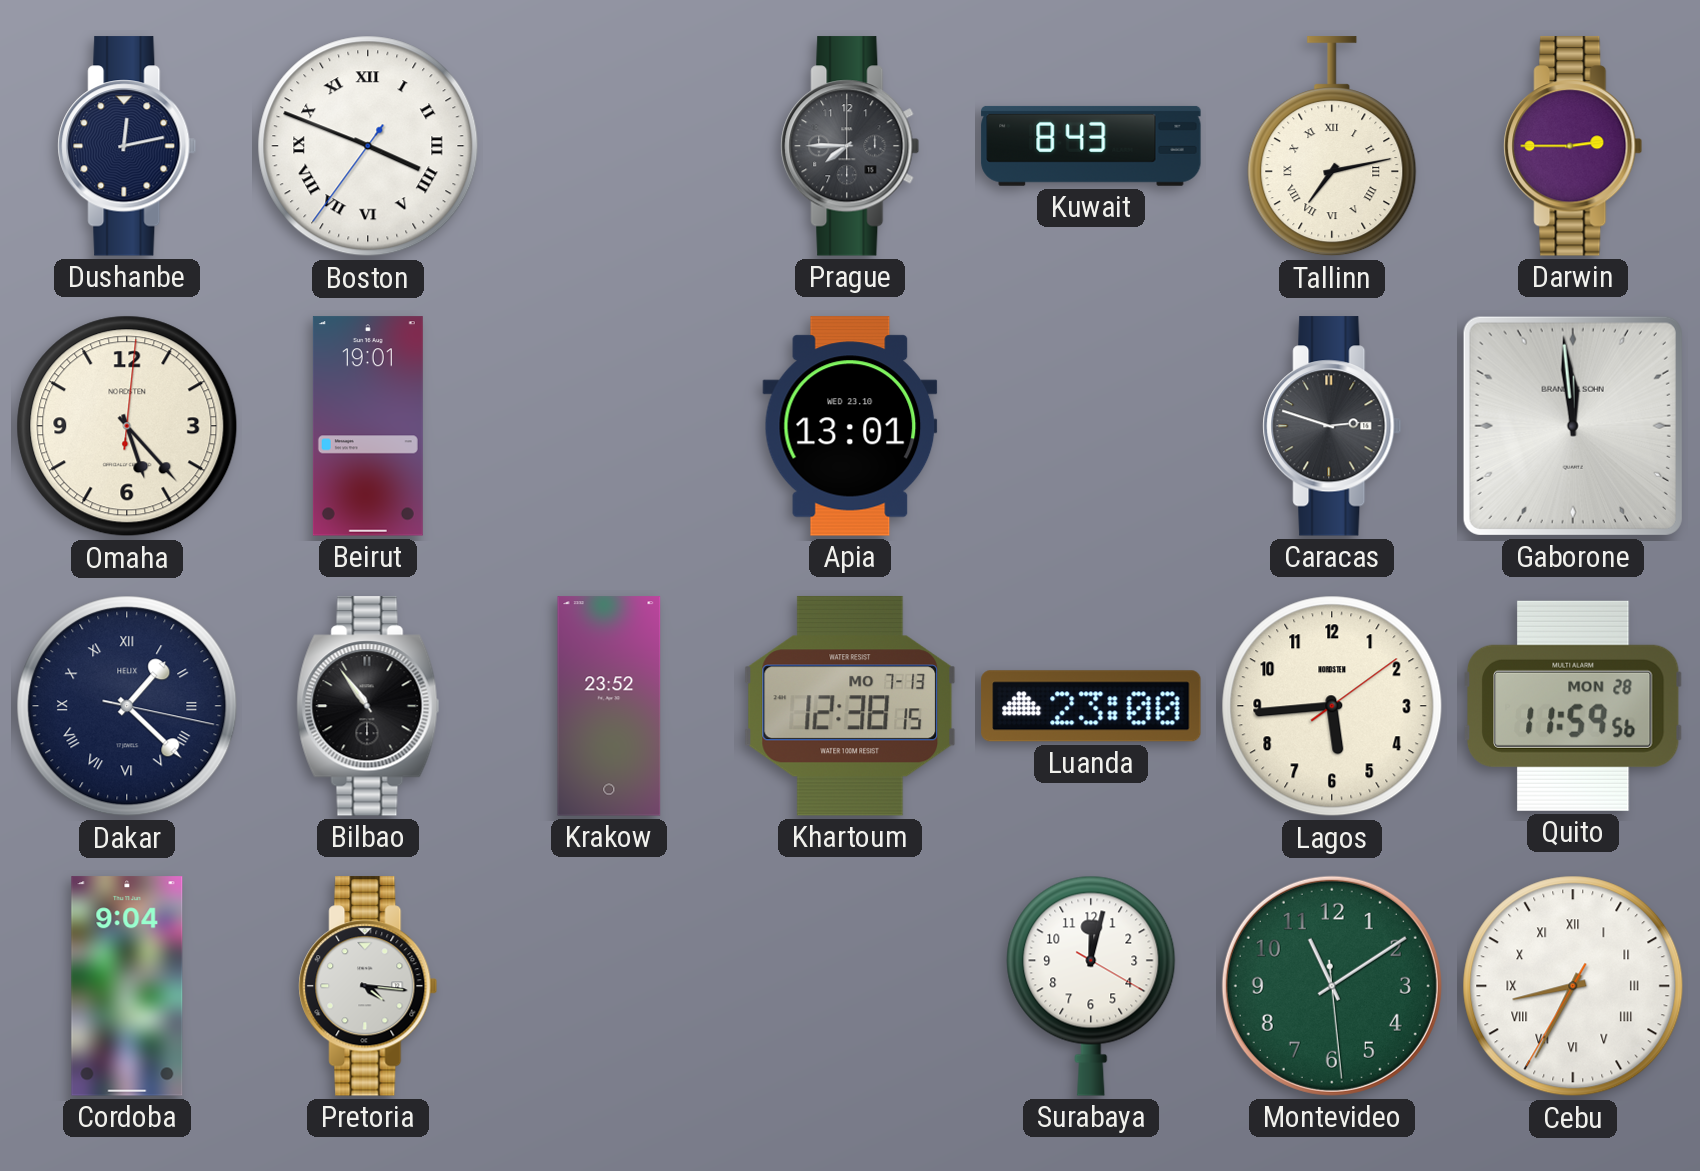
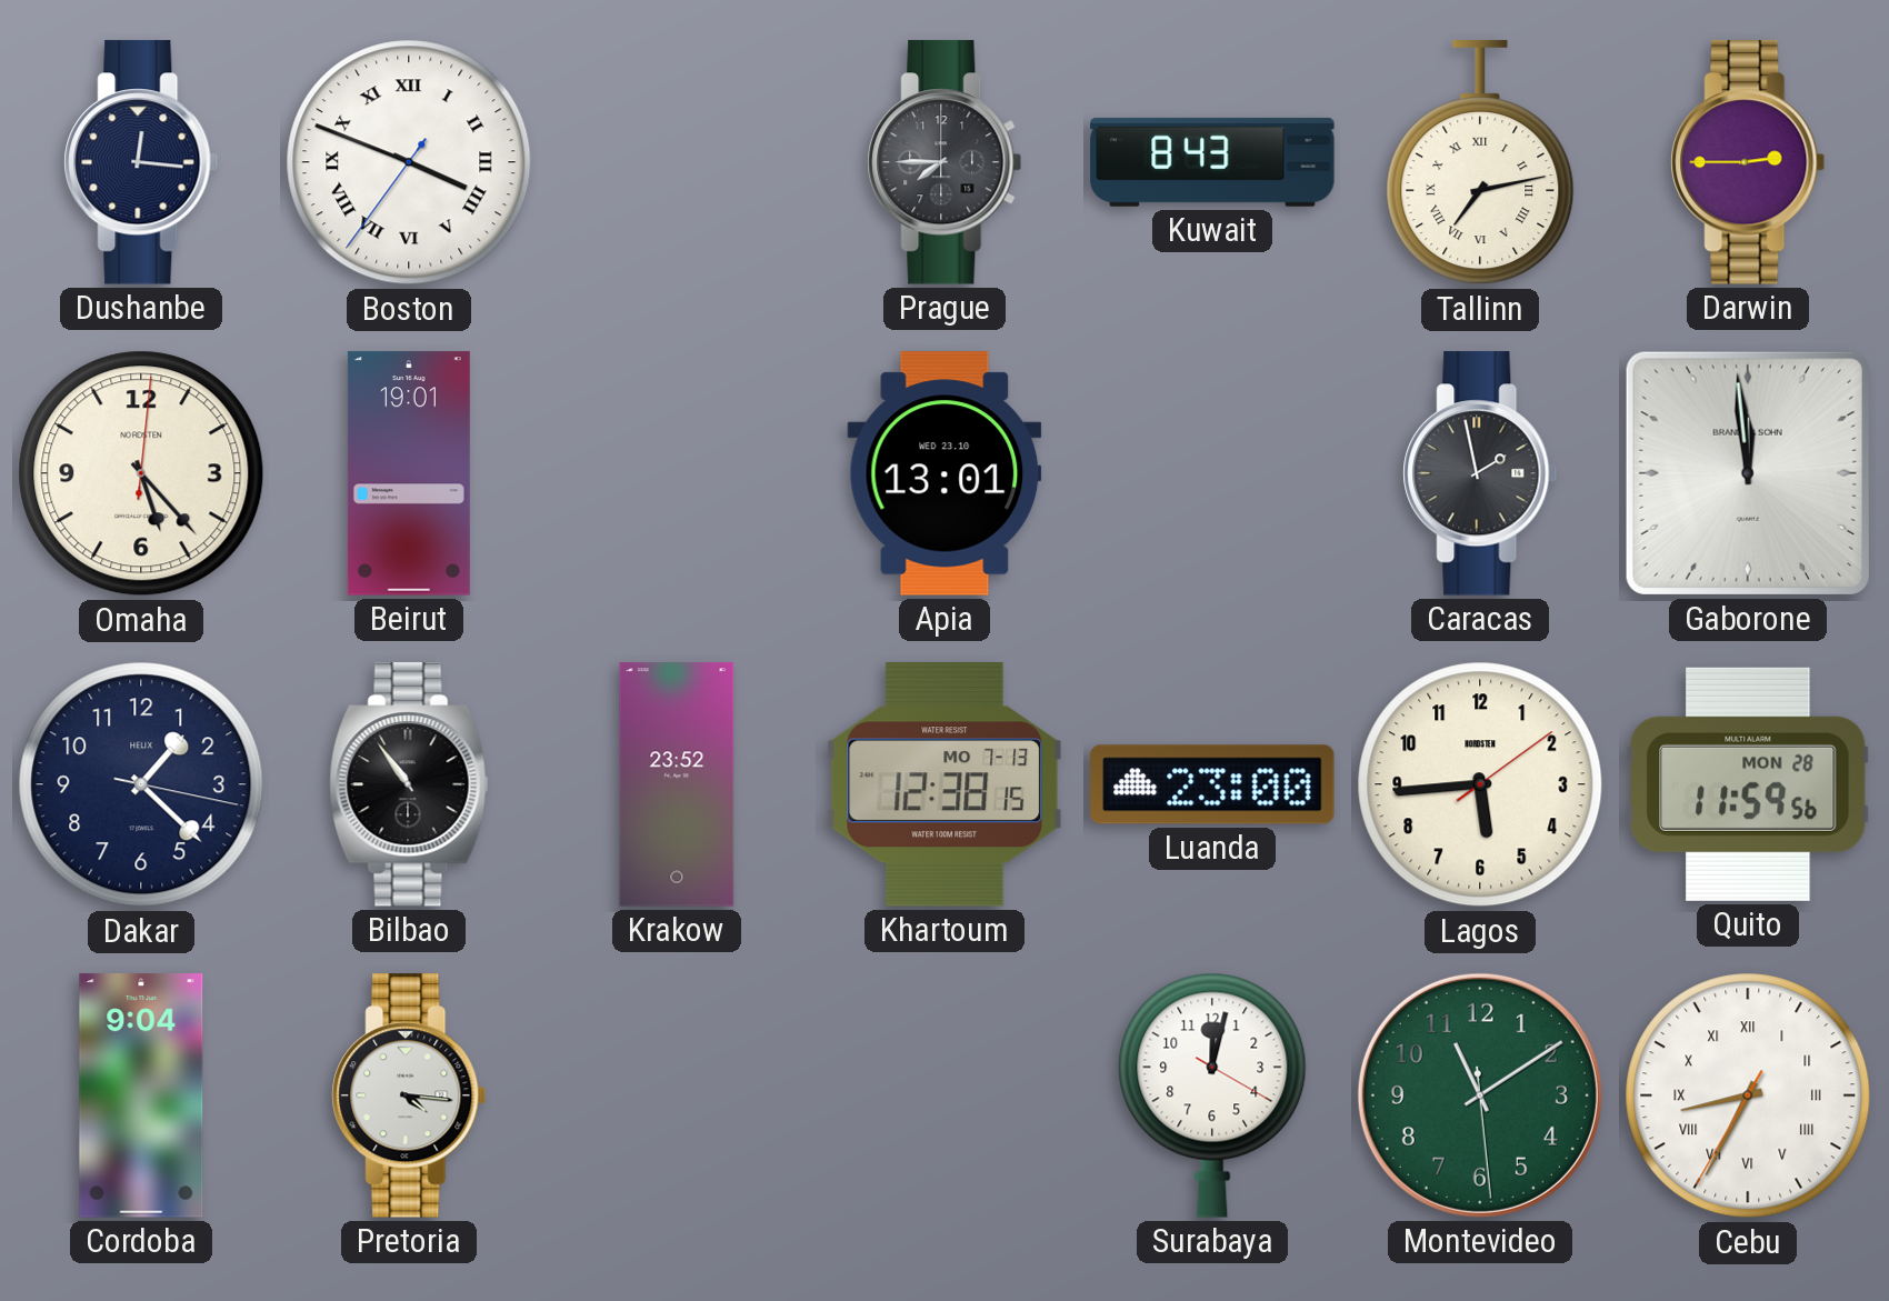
Dushanbe: 12:13 -> 12:16 (141, 162)
Caracas: 2:48 -> 1:58 (1480, 473)
Dakar numerals: Roman -> Arabic (141, 784)
